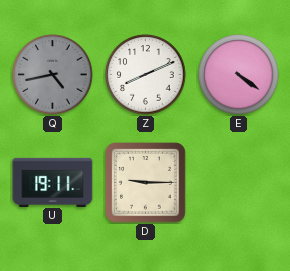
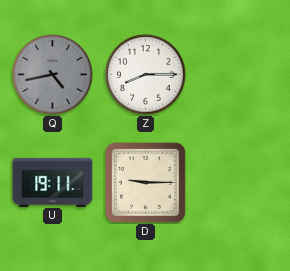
Z: 8:11 -> 8:15 (146, 75)
E: 4:21 -> none (239, 75)
